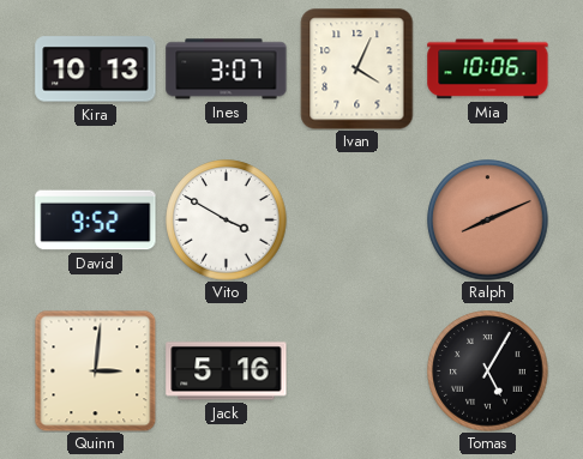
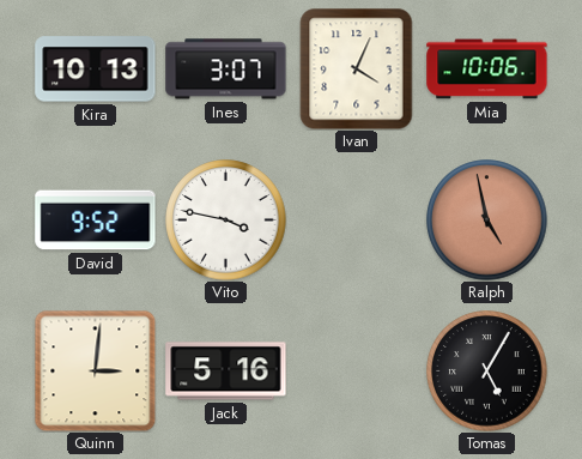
Vito: 3:50 -> 3:47 (226, 221)
Ralph: 8:11 -> 4:58 (487, 221)
